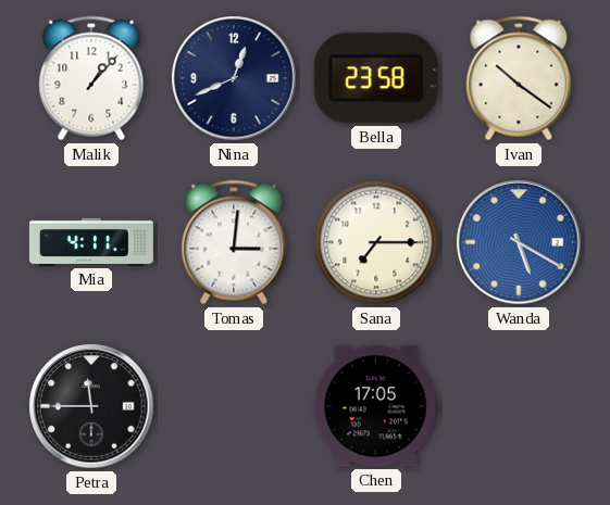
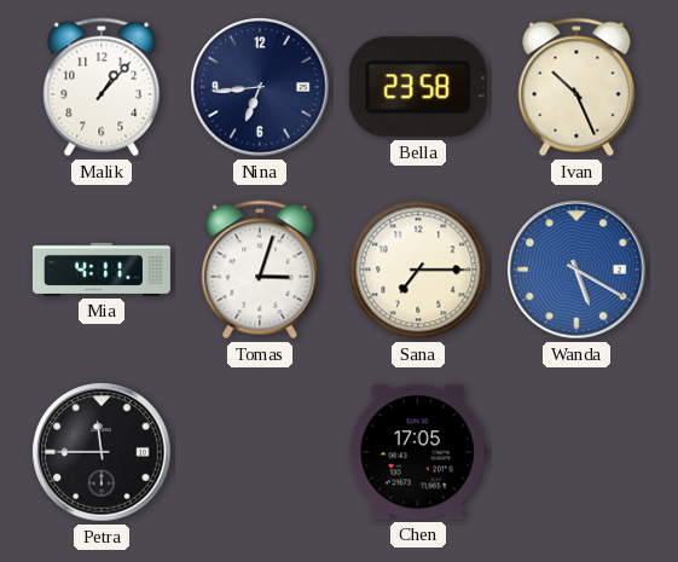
Nina: 12:41 -> 6:44 (260, 87)
Ivan: 10:21 -> 10:26 (576, 87)
Tomas: 3:01 -> 3:03 (260, 270)
